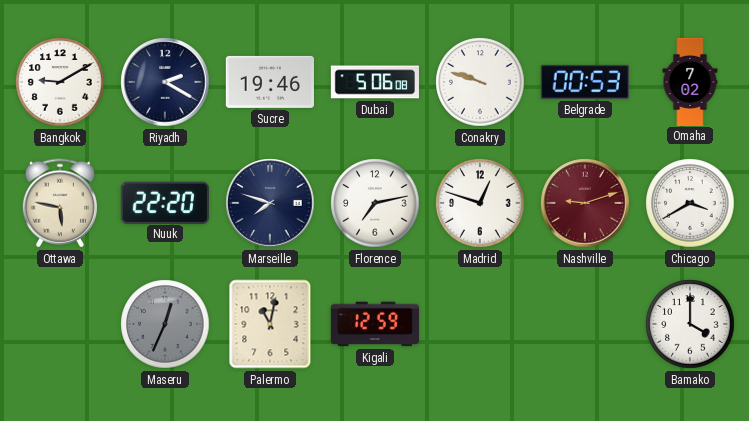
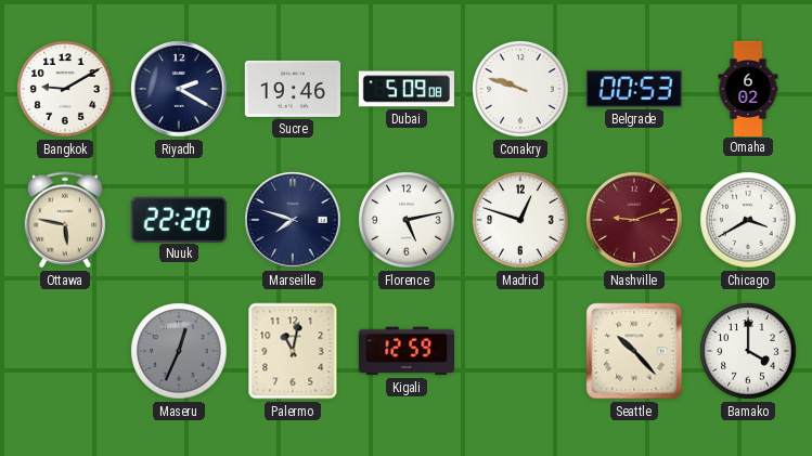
Dubai: 5:06 -> 5:09 (407, 89)
Omaha: 7:02 -> 6:02 (748, 88)
Florence: 7:13 -> 5:13 (407, 220)
Seattle: none -> 10:23 (634, 351)
